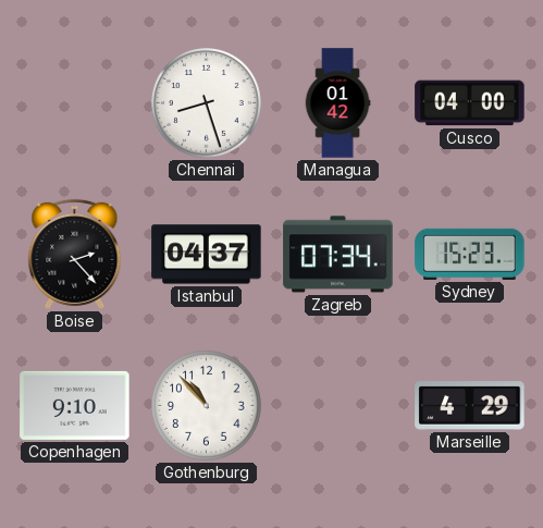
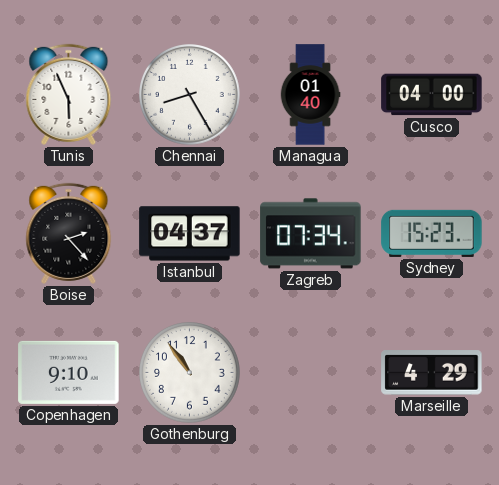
Tunis: none -> 5:56 (69, 94)
Chennai: 8:27 -> 8:25 (190, 95)
Managua: 01:42 -> 01:40 (310, 95)
Gothenburg: 10:53 -> 10:54 (190, 373)
